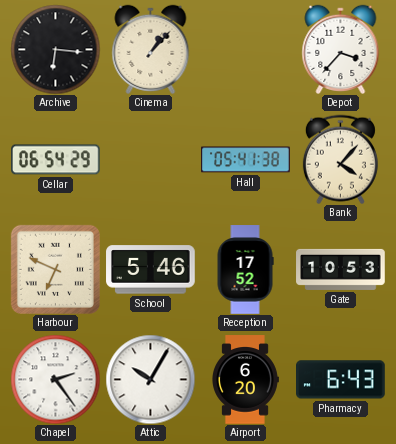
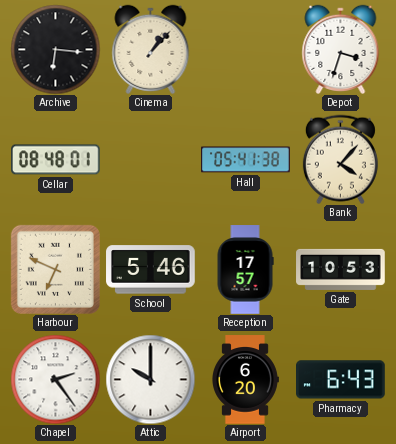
Depot: 3:37 -> 3:33 (341, 49)
Cellar: 06:54 -> 08:48 (56, 160)
Reception: 17:52 -> 17:57 (245, 270)
Attic: 10:05 -> 10:00 (150, 379)
